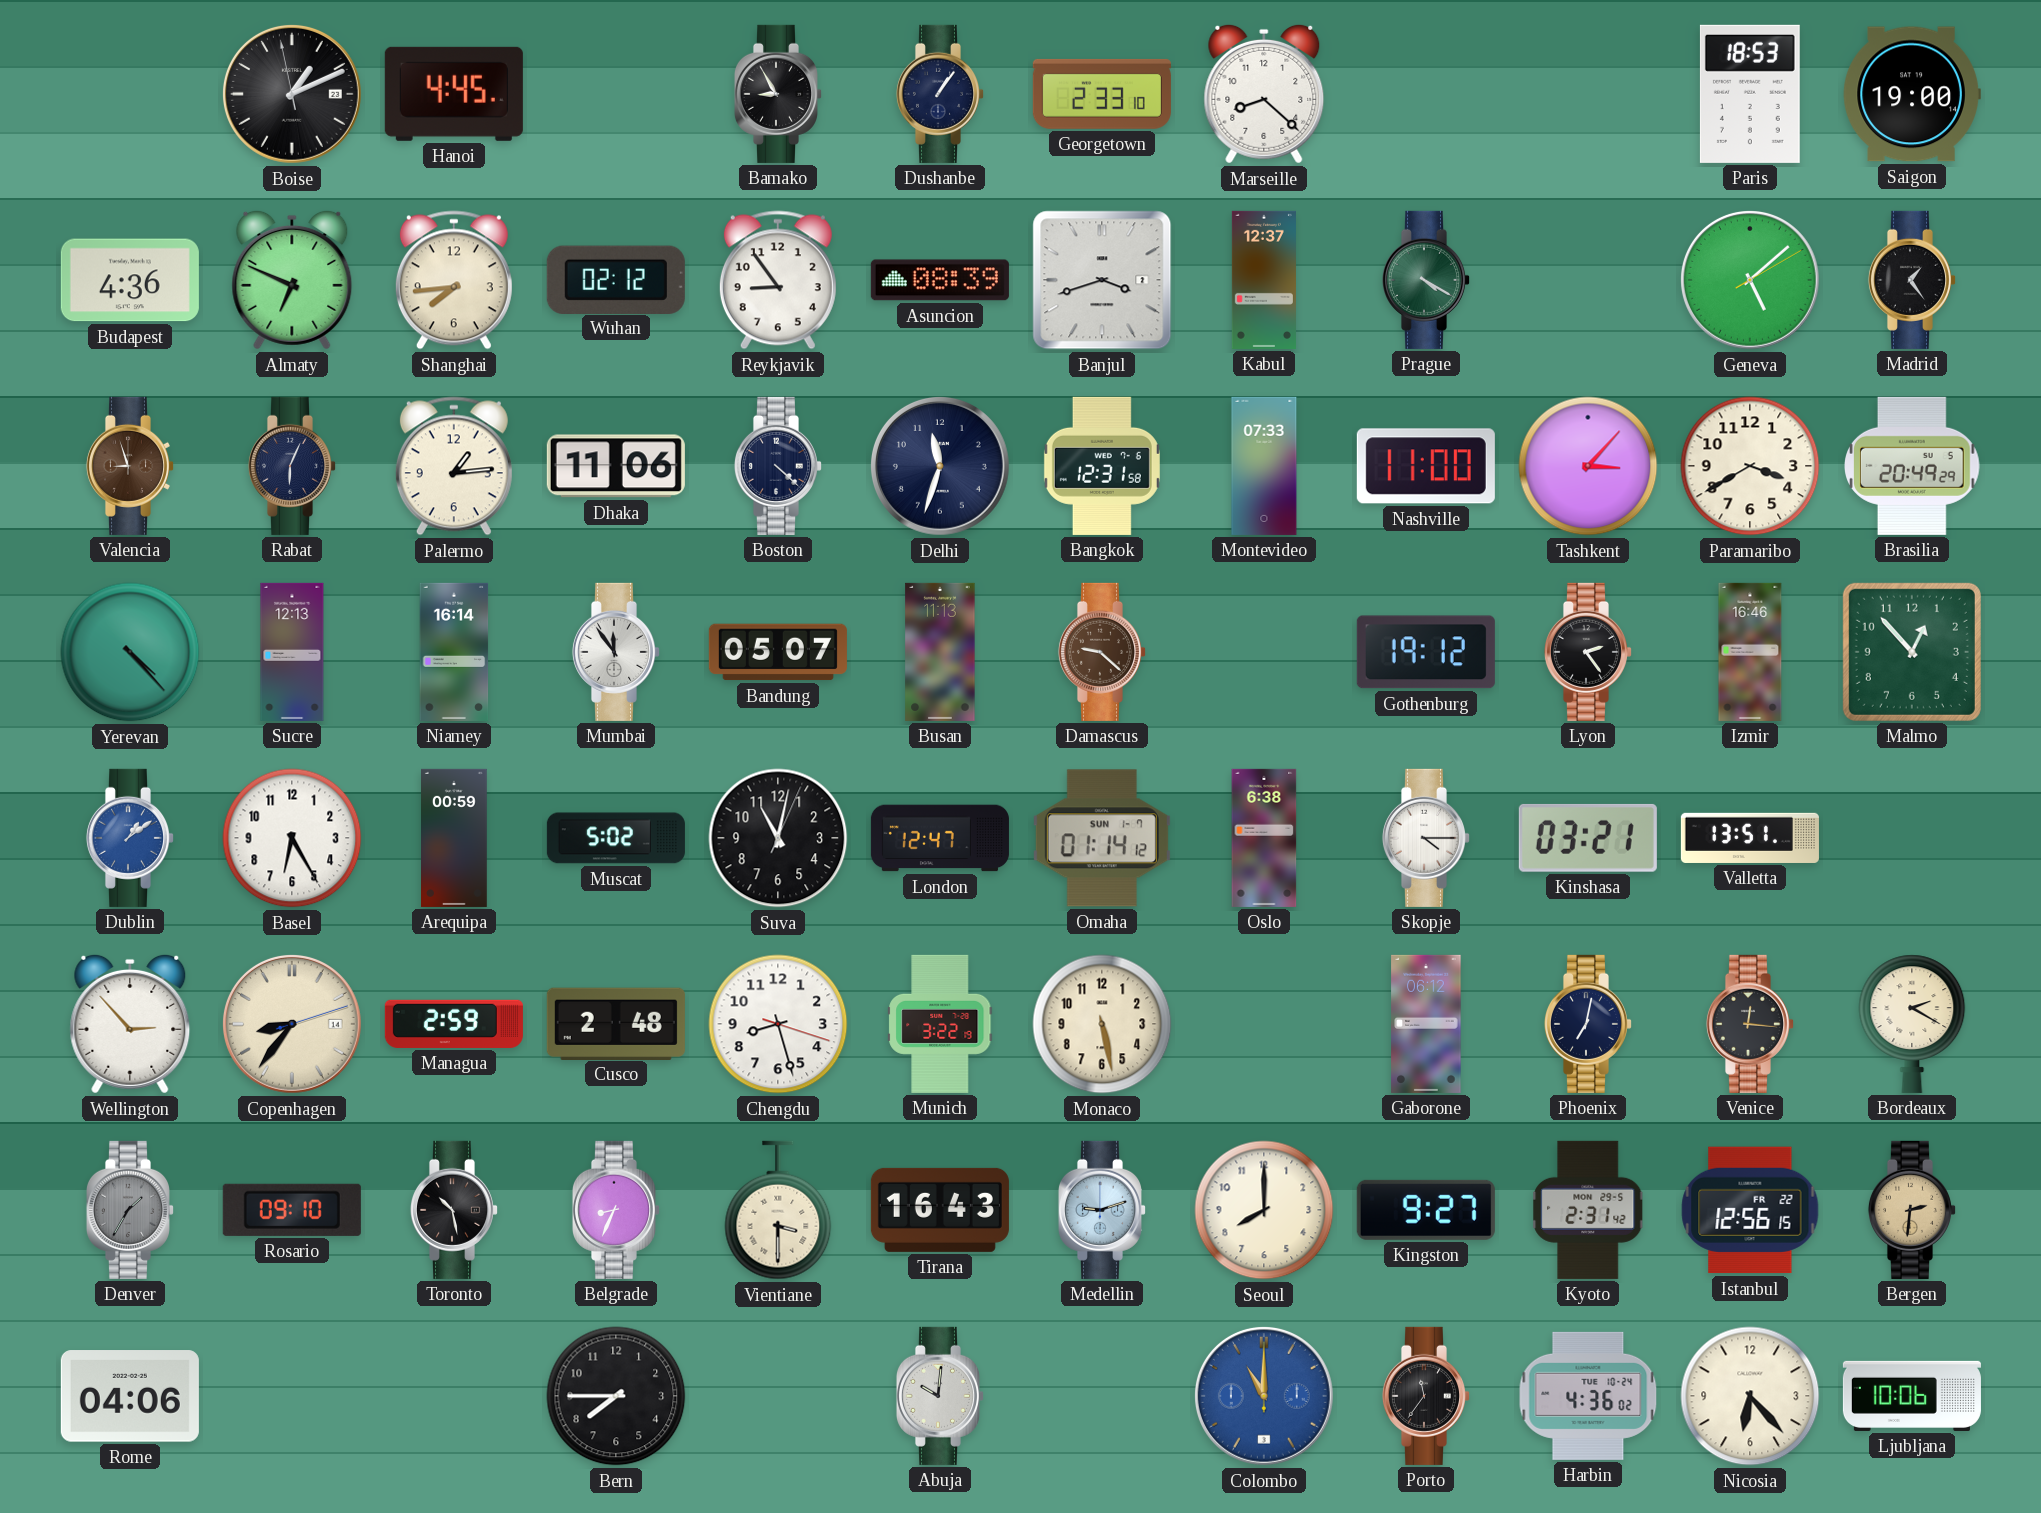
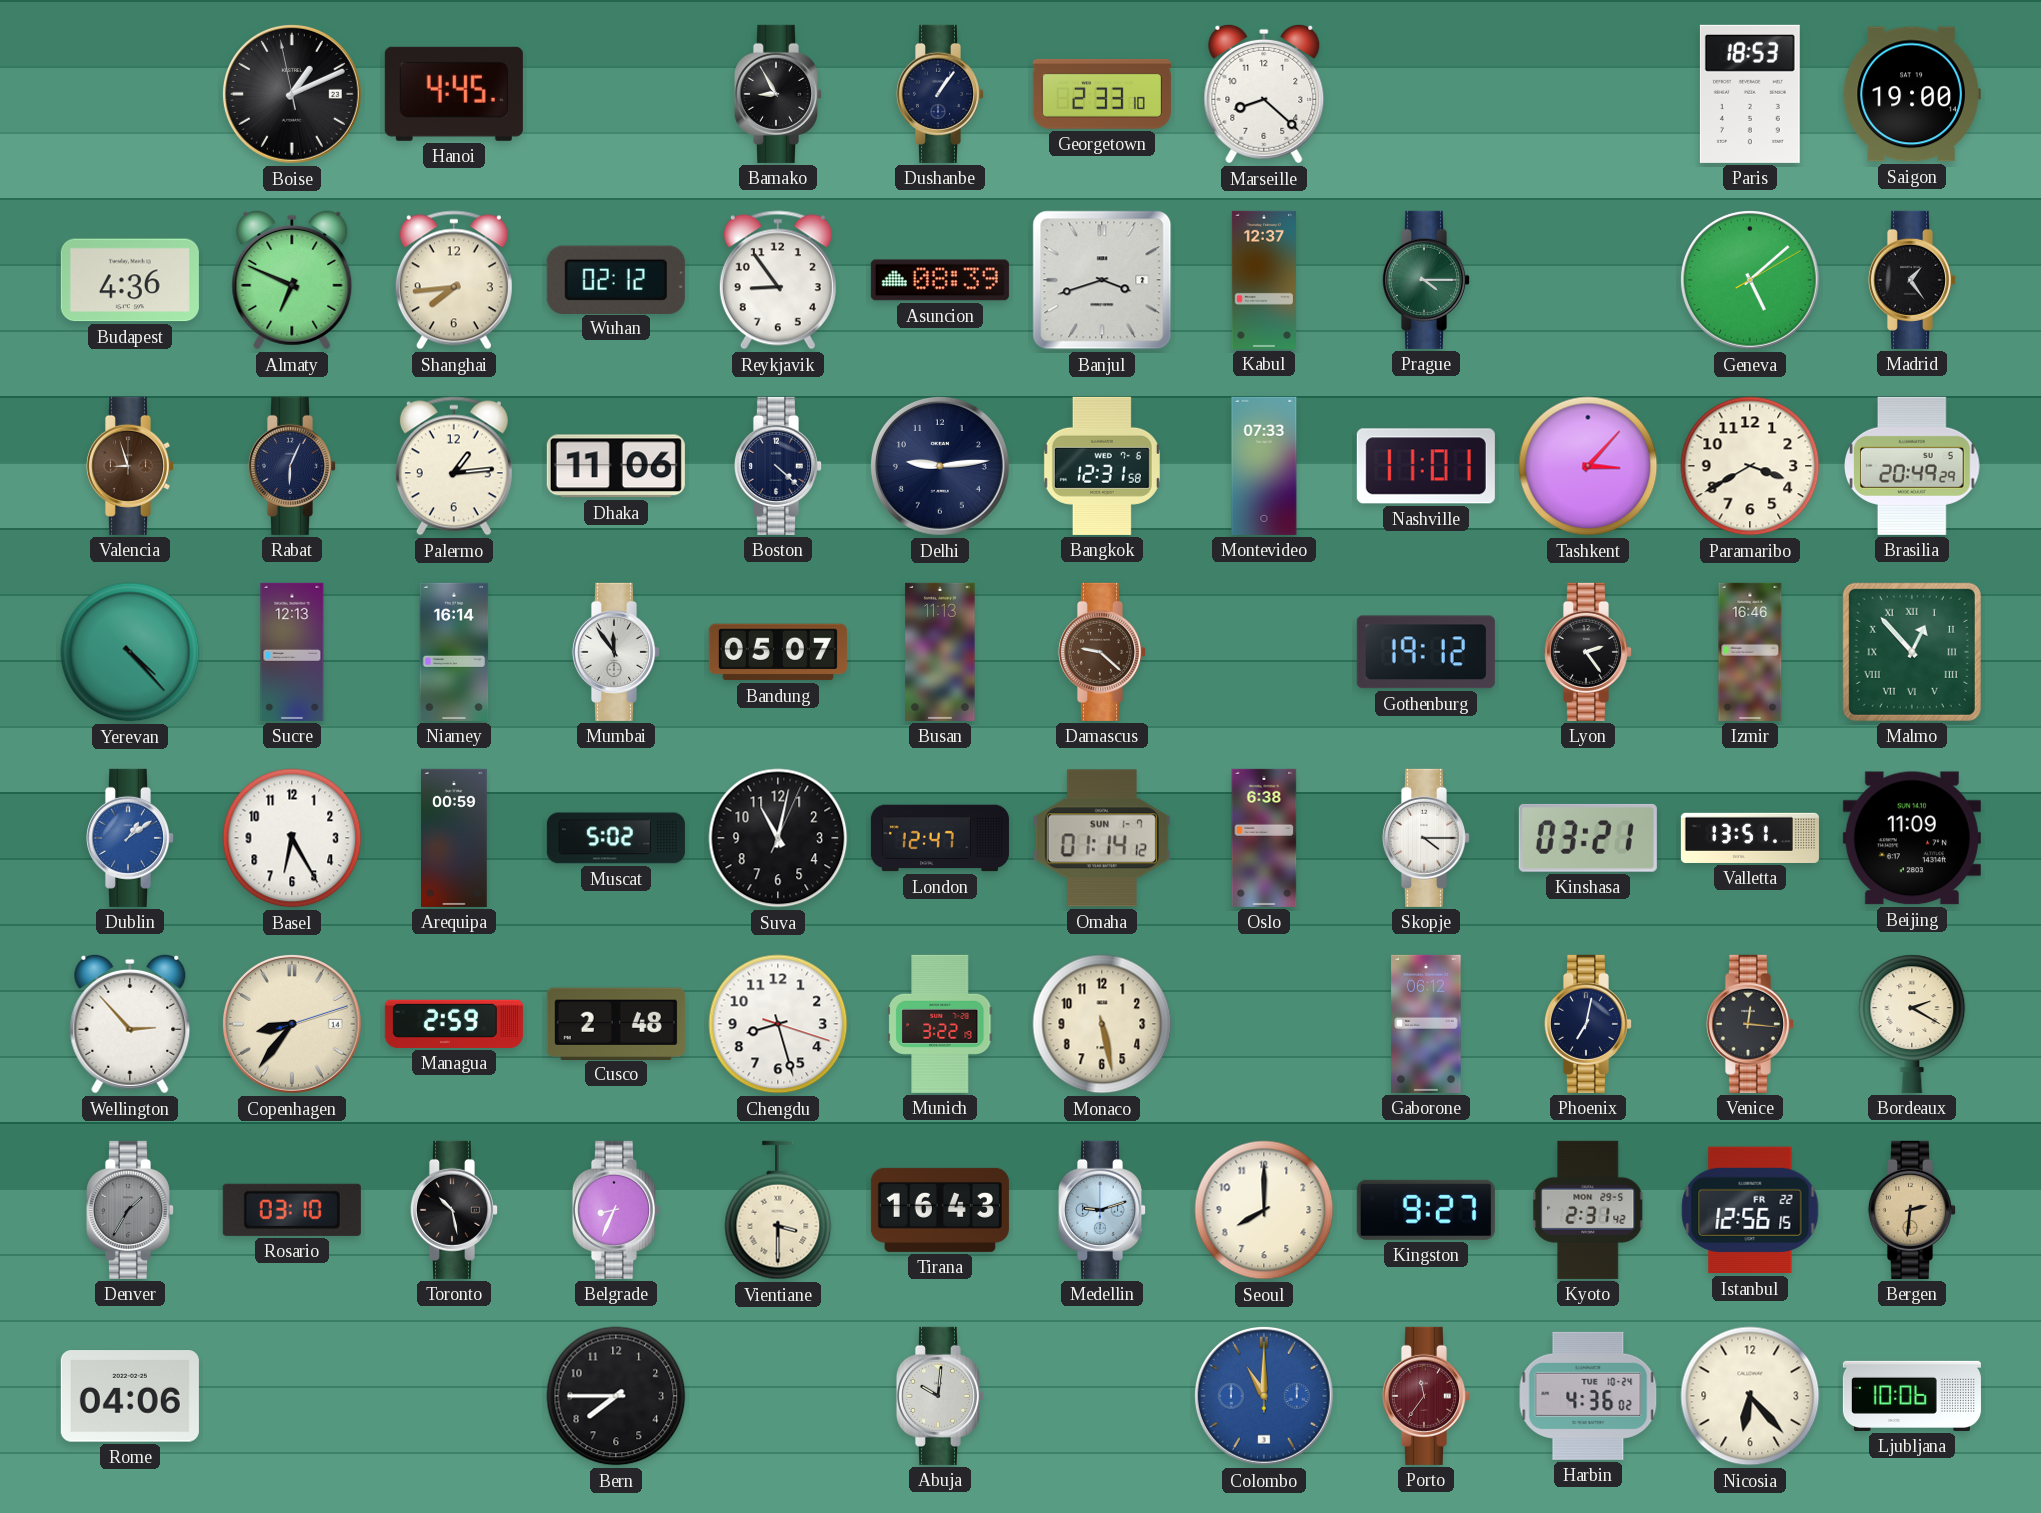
Prague: 4:20 -> 4:15 (1425, 280)
Delhi: 11:33 -> 9:14 (940, 466)
Nashville: 11:00 -> 11:01 (1426, 466)
Malmo numerals: Arabic -> Roman (1912, 652)
Beijing: none -> 11:09 (1912, 838)
Rosario: 09:10 -> 03:10 (292, 1210)
Porto dial: black -> burgundy (1425, 1396)
